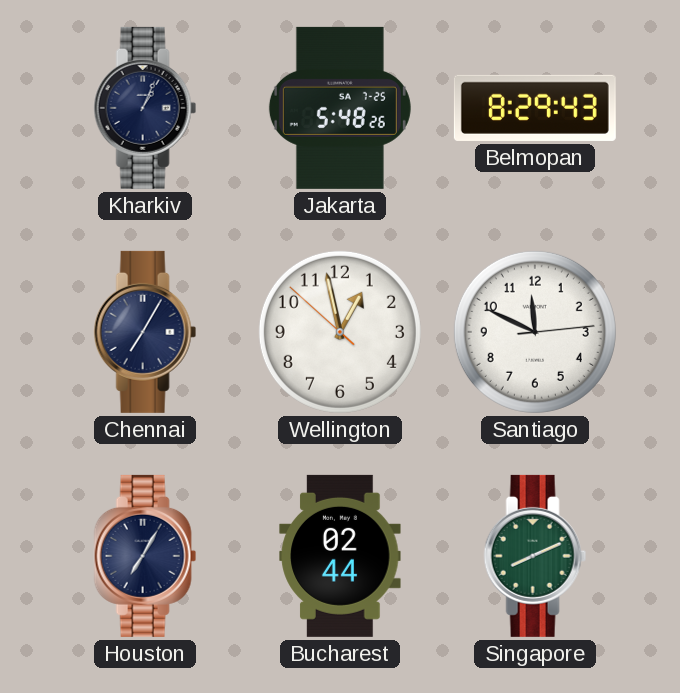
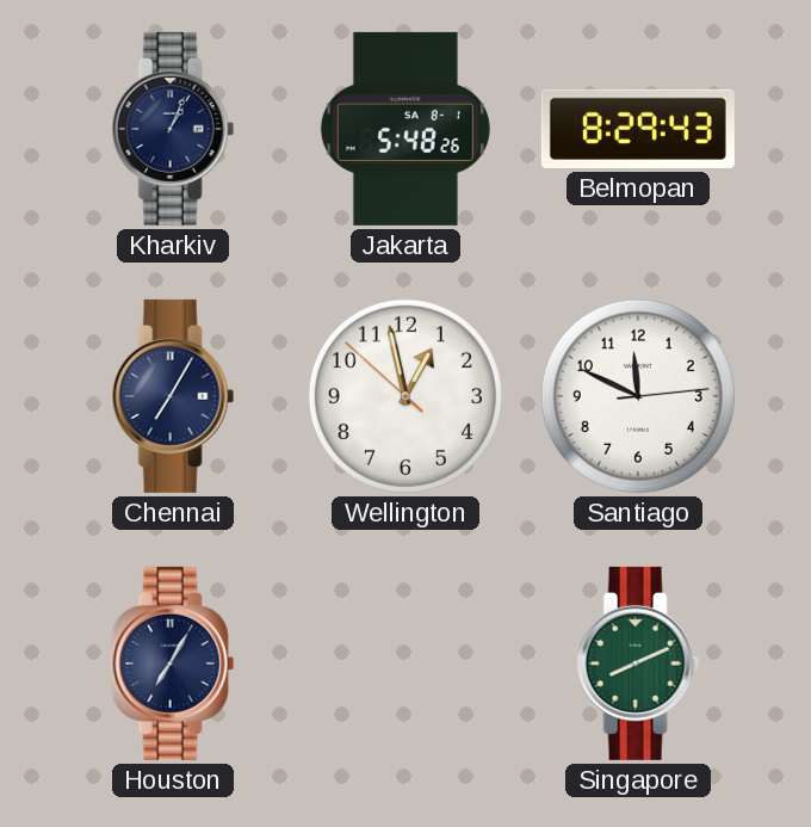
Jakarta date: SA 7-25 -> SA 8-1 (405, 129)
Bucharest: 02:44 -> none (340, 556)
